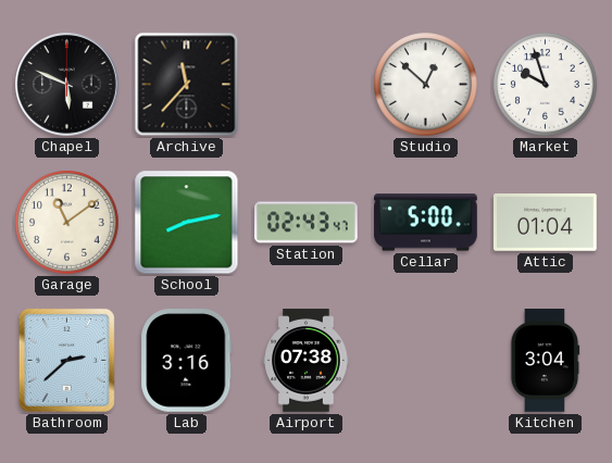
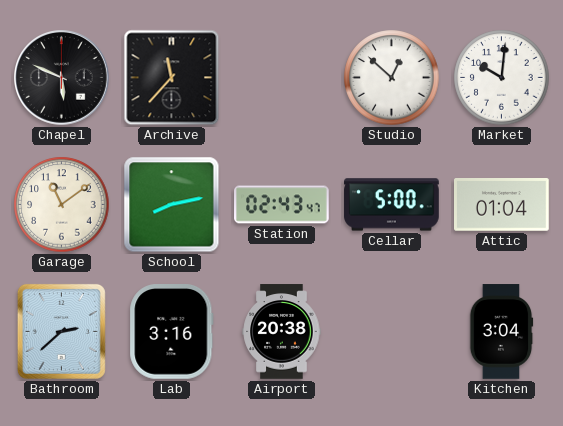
Market: 9:57 -> 10:01 (502, 78)
Airport: 07:38 -> 20:38 (282, 332)
